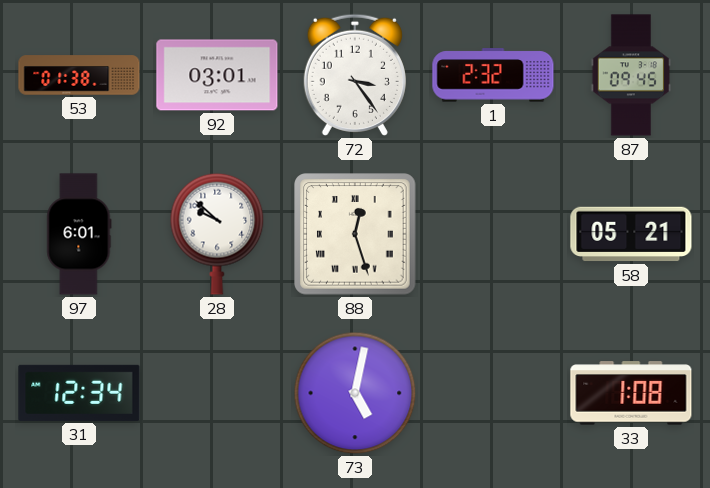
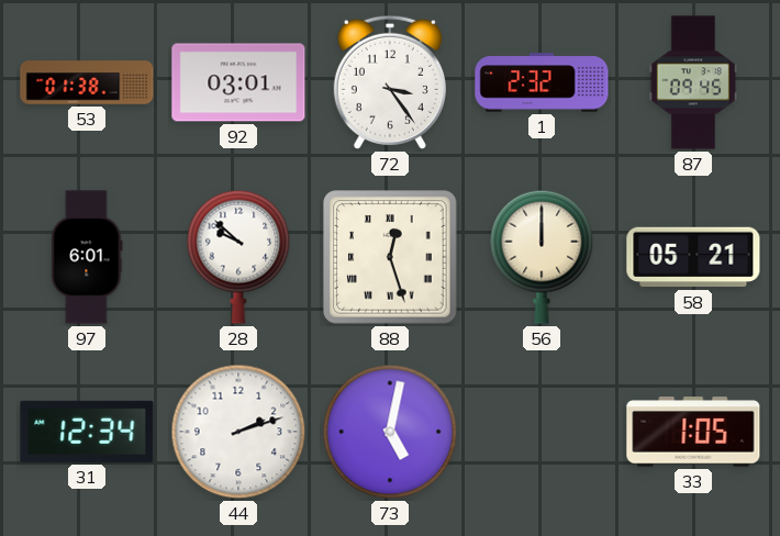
56: none -> 12:00 (542, 257)
44: none -> 2:12 (238, 432)
33: 1:08 -> 1:05 (693, 432)
